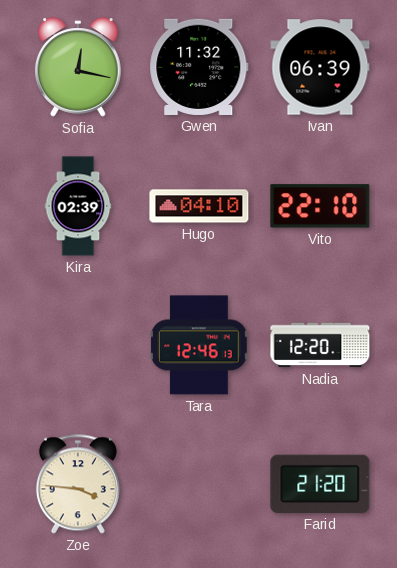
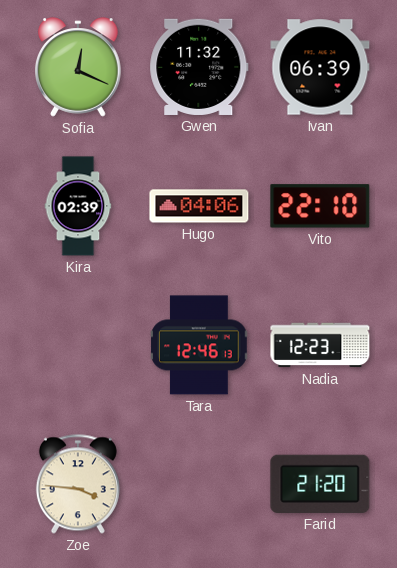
Sofia: 12:17 -> 12:19 (78, 67)
Hugo: 04:10 -> 04:06 (199, 206)
Nadia: 12:20 -> 12:23 (320, 345)
